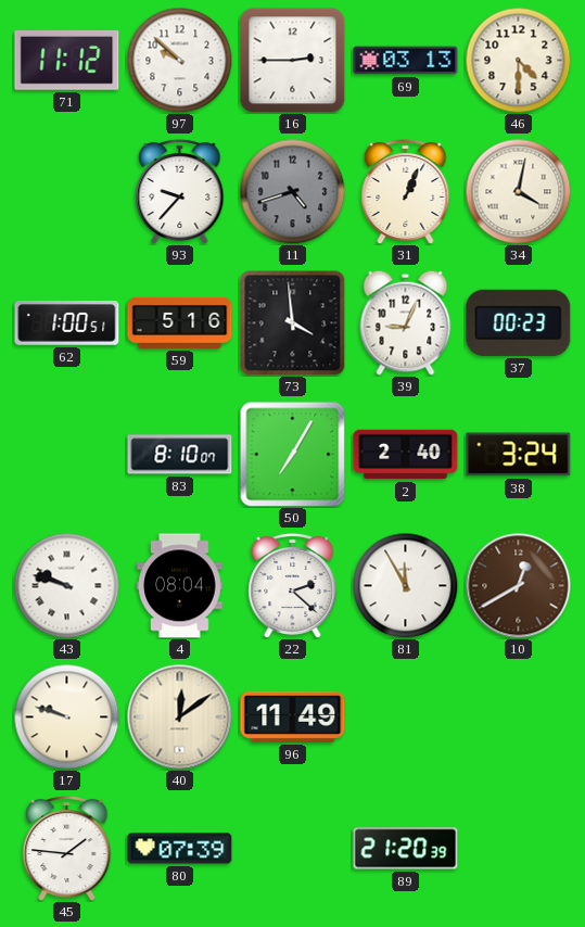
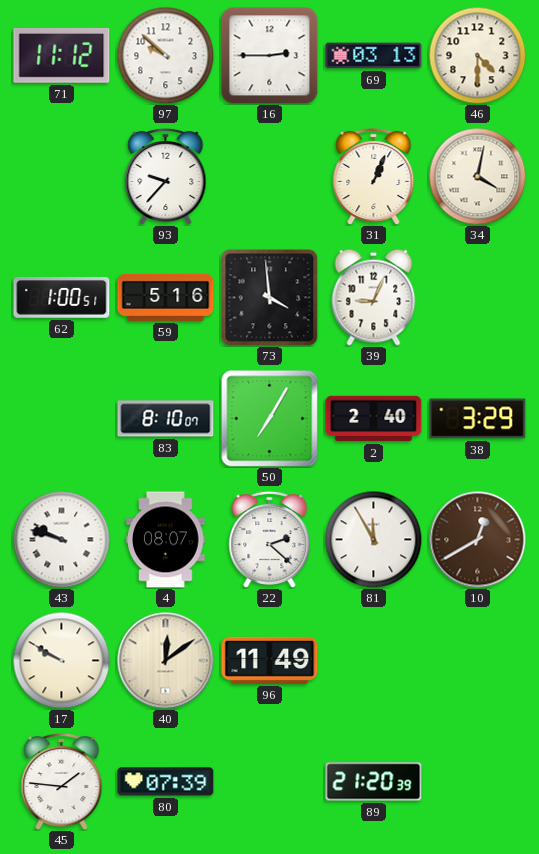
11: 4:42 -> none (292, 191)
37: 00:23 -> none (519, 322)
38: 3:24 -> 3:29 (478, 419)
4: 08:04 -> 08:07 (166, 540)
17: 9:48 -> 9:50 (61, 660)
